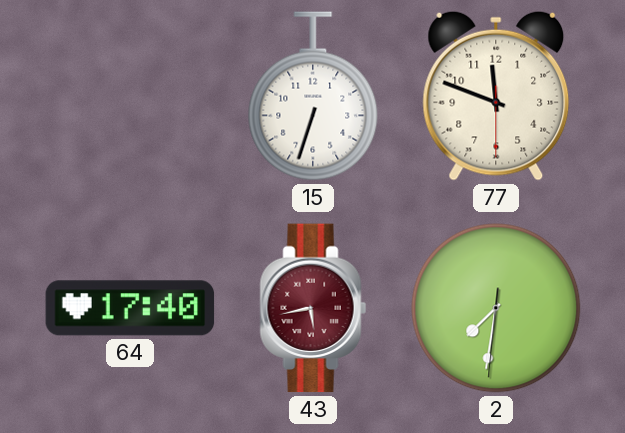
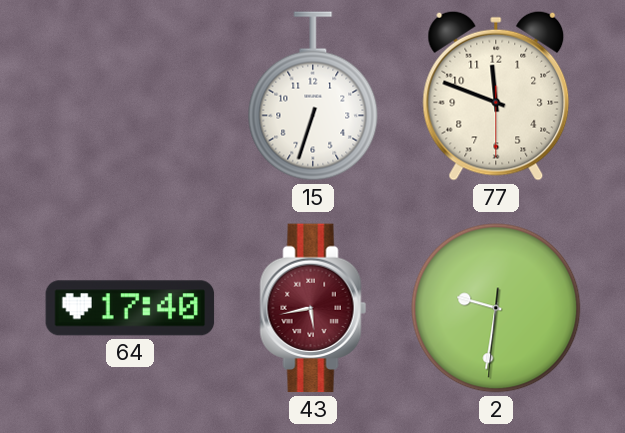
2: 7:31 -> 9:31 (496, 308)
